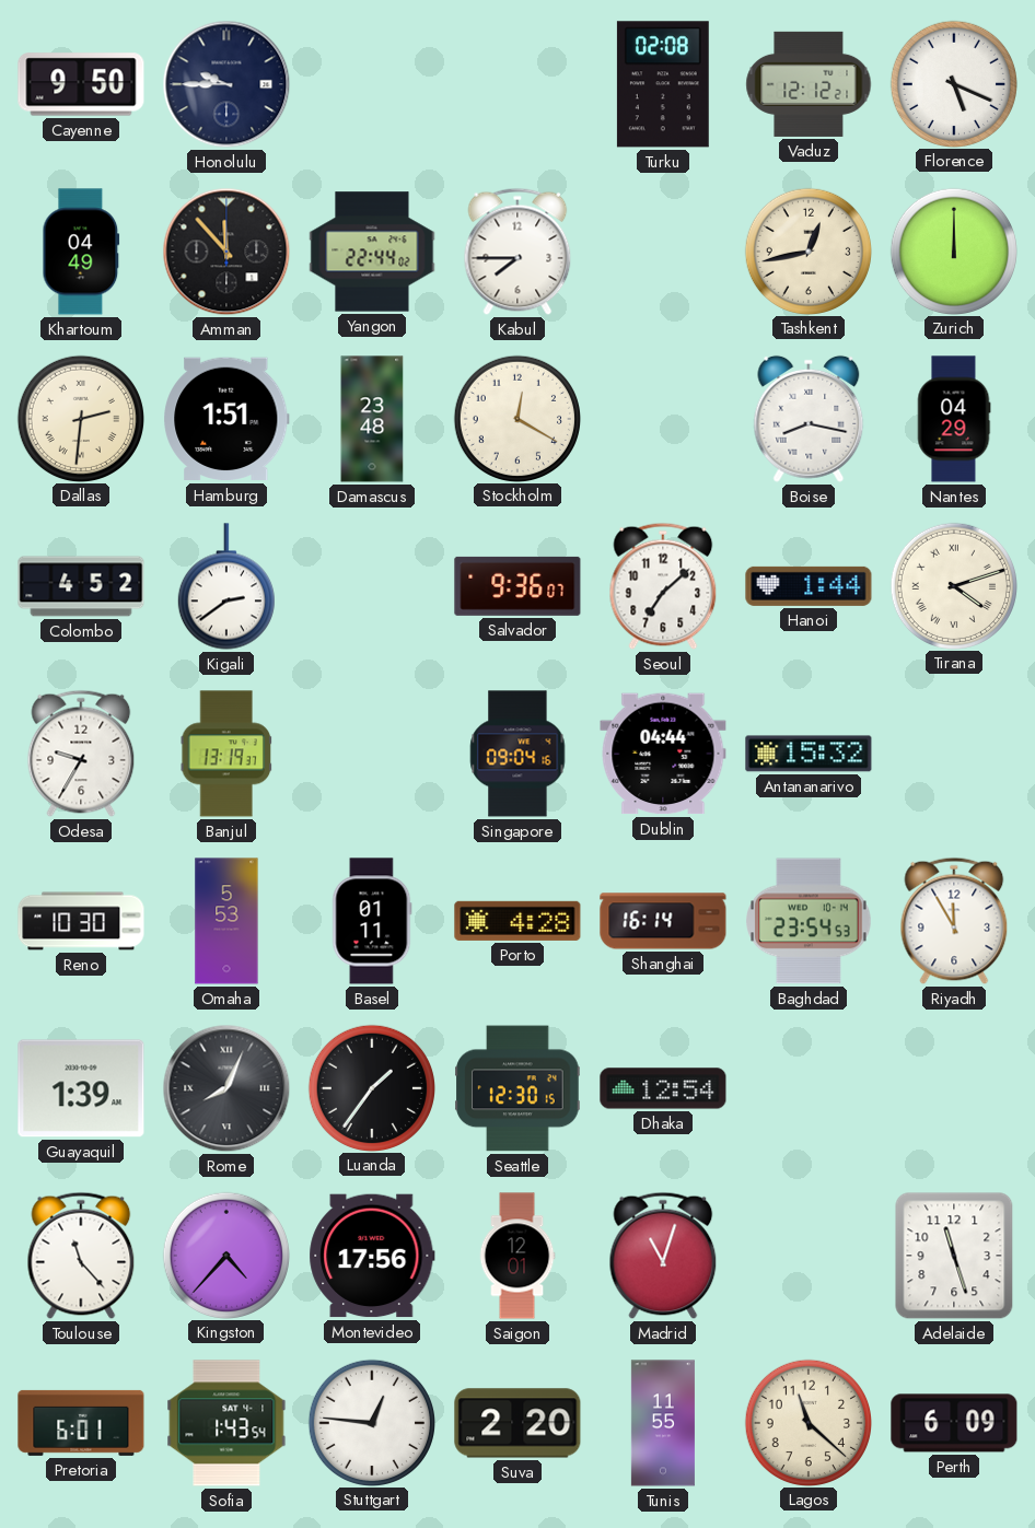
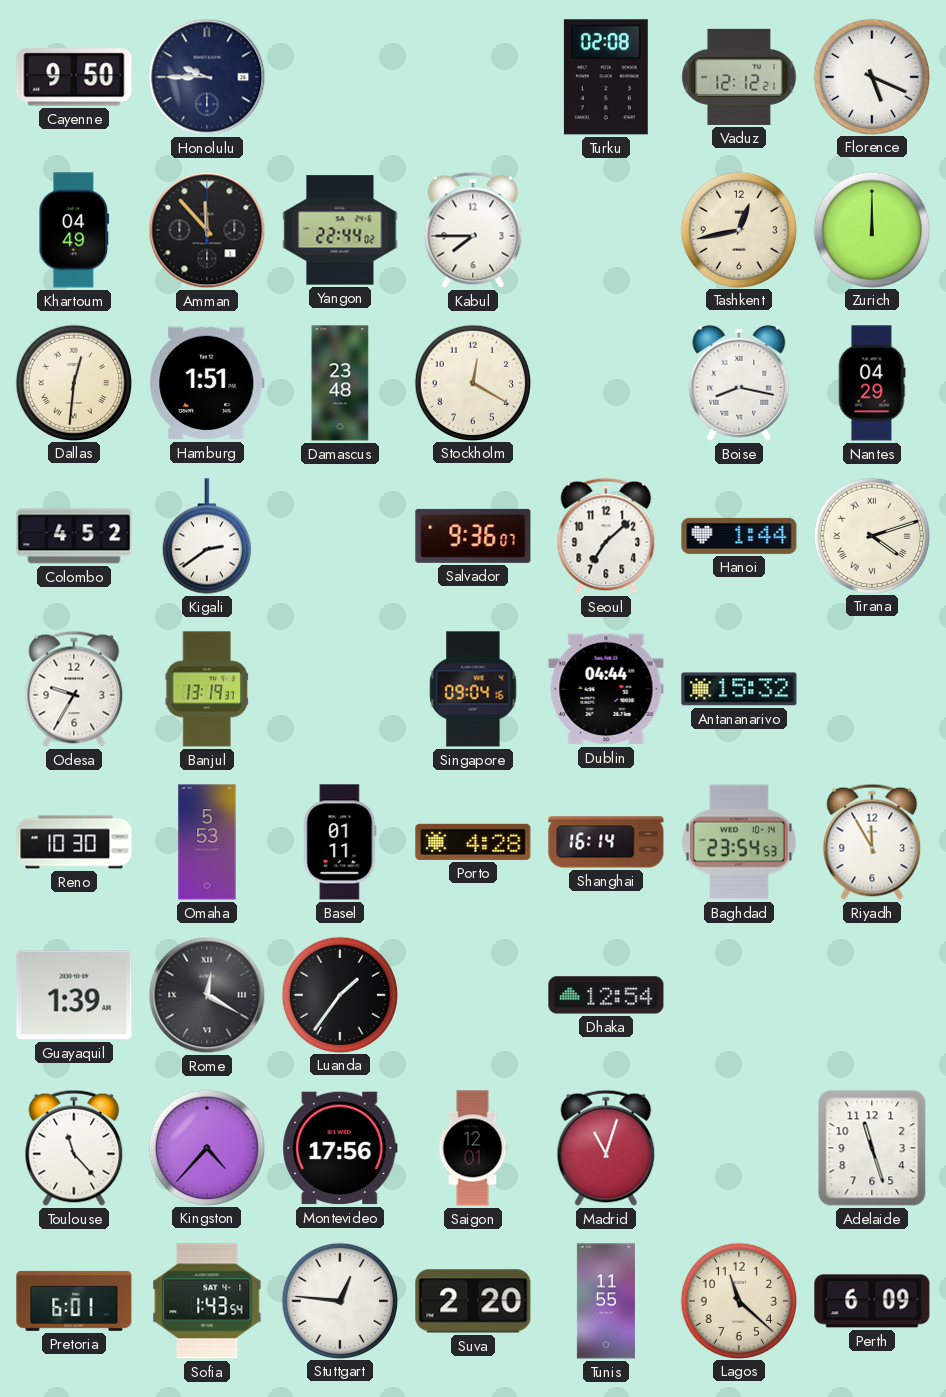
Dallas: 2:31 -> 12:31 (73, 382)
Rome: 8:04 -> 12:20 (207, 995)
Seattle: 12:30 -> none (517, 1088)
